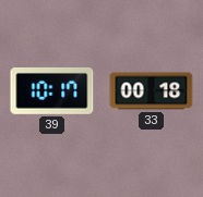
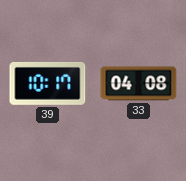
33: 00:18 -> 04:08 (139, 84)
